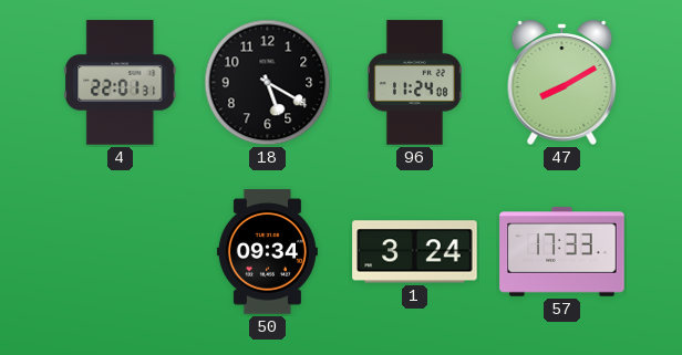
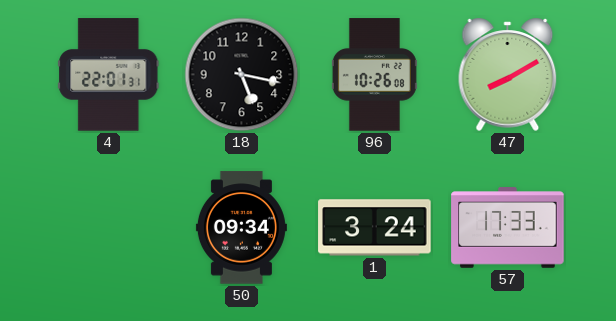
18: 5:20 -> 5:17 (242, 75)
96: 11:24 -> 10:26 (374, 75)
